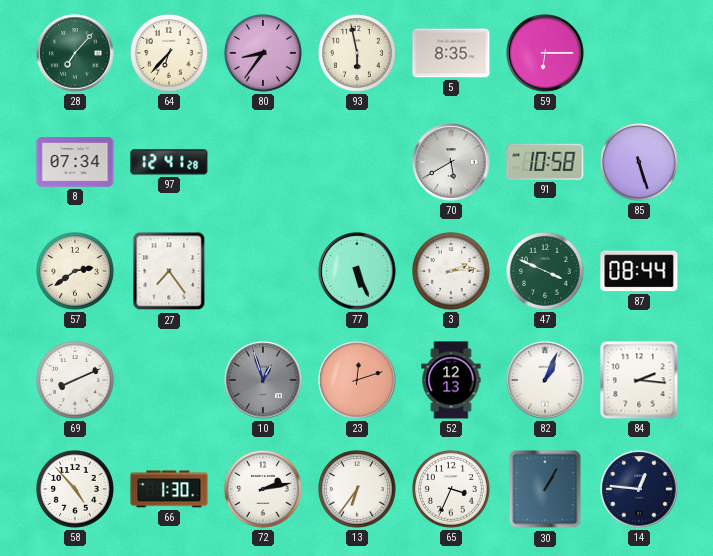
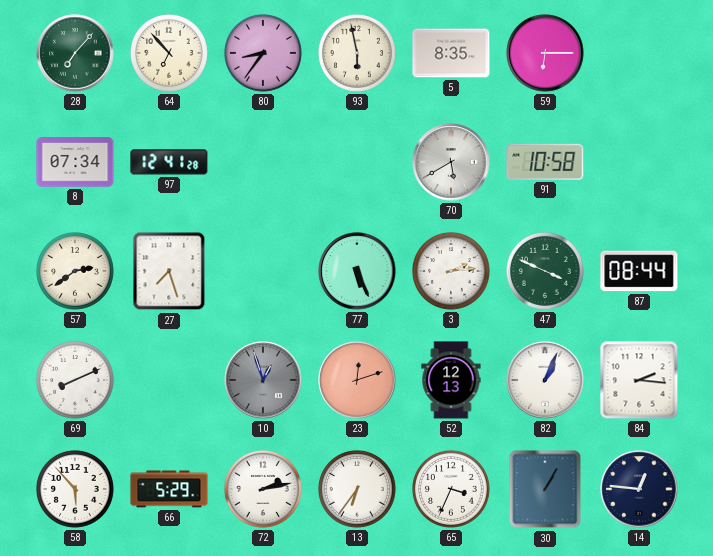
64: 6:37 -> 6:53 (170, 54)
85: 5:27 -> none (640, 163)
27: 7:24 -> 7:27 (169, 271)
58: 4:53 -> 5:53 (76, 490)
66: 1:30 -> 5:29 (169, 489)
